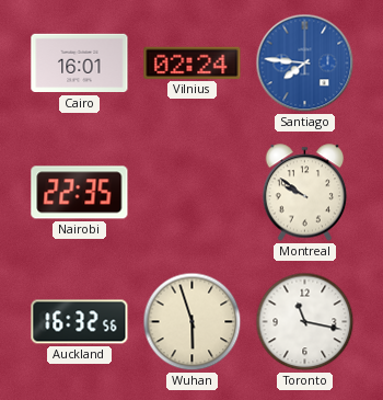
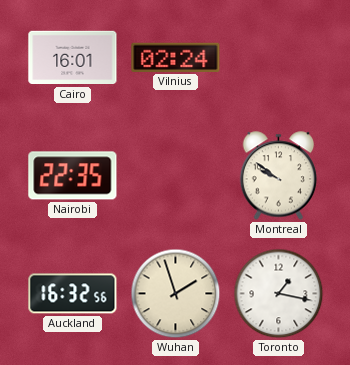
Santiago: 7:46 -> none (305, 64)
Wuhan: 5:57 -> 1:57 (176, 294)
Toronto: 11:17 -> 1:17 (279, 294)
